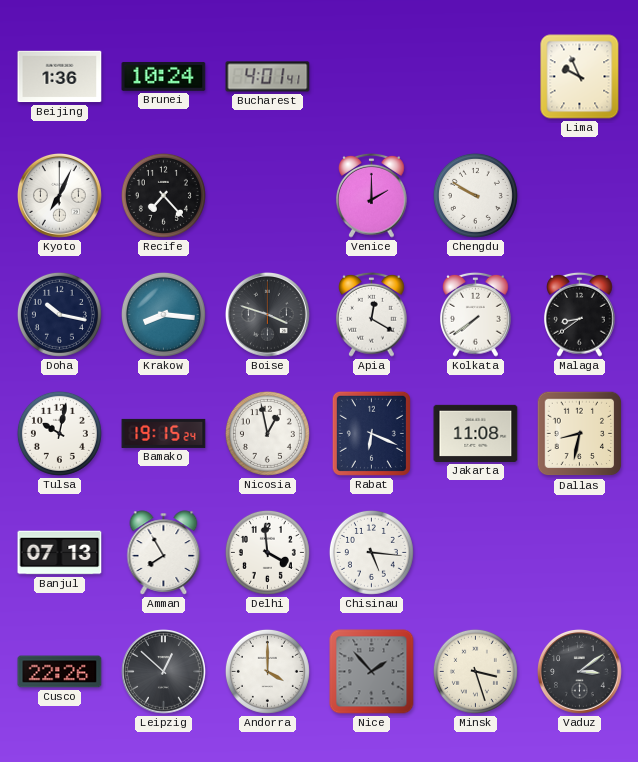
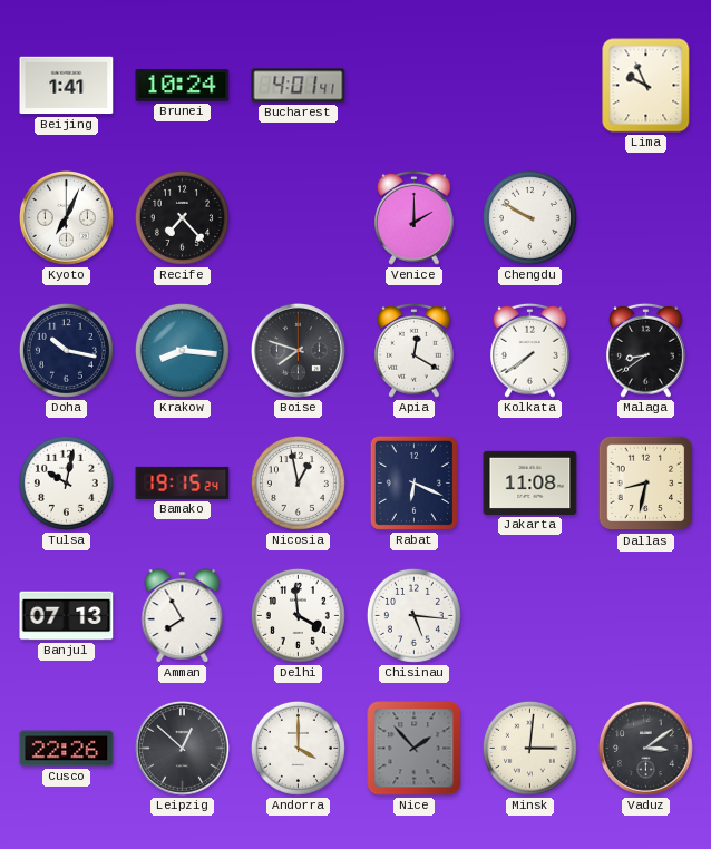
Beijing: 1:36 -> 1:41 (67, 86)
Boise: 3:48 -> 7:48 (299, 351)
Minsk: 3:27 -> 3:01 (529, 748)
